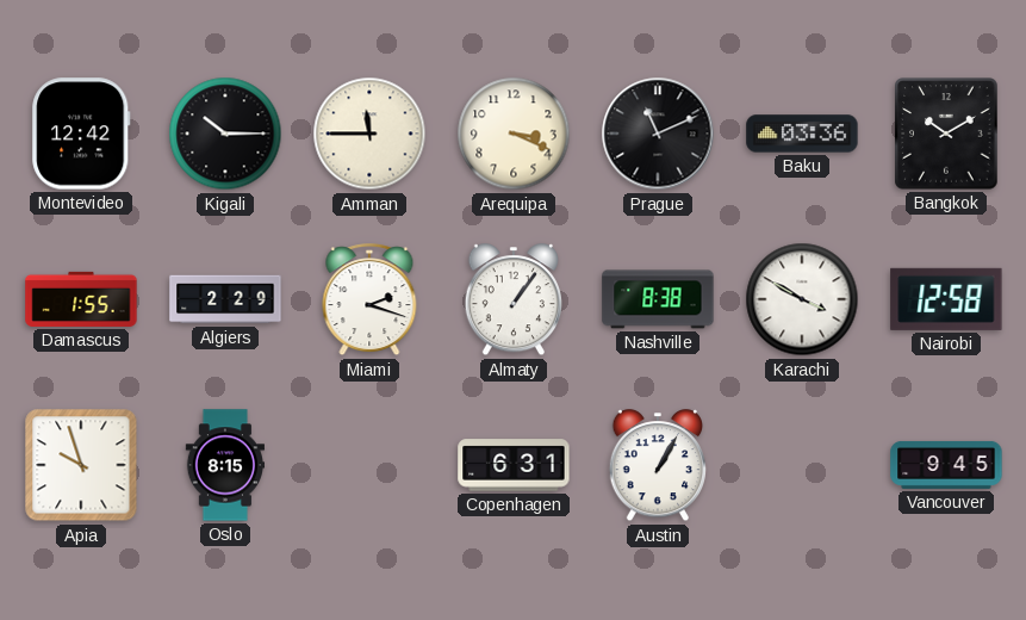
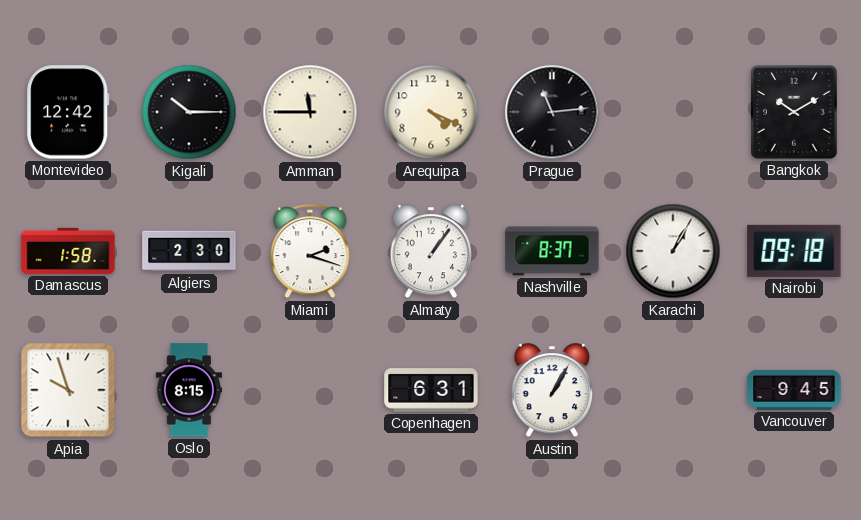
Arequipa: 3:19 -> 4:19 (431, 112)
Prague: 11:11 -> 11:14 (552, 112)
Baku: 03:36 -> none (802, 134)
Damascus: 1:55 -> 1:58 (68, 251)
Algiers: 2:29 -> 2:30 (189, 251)
Nashville: 8:38 -> 8:37 (552, 251)
Karachi: 3:50 -> 1:05 (673, 251)
Nairobi: 12:58 -> 09:18 (794, 251)
